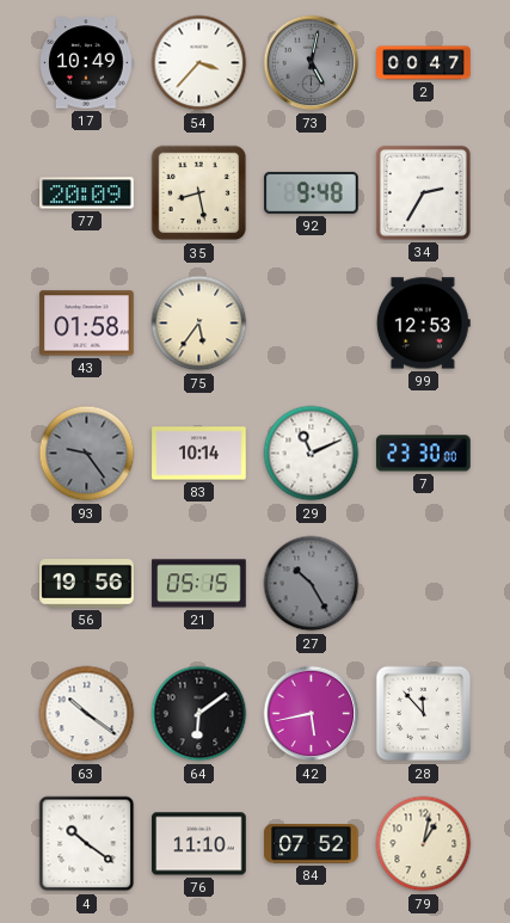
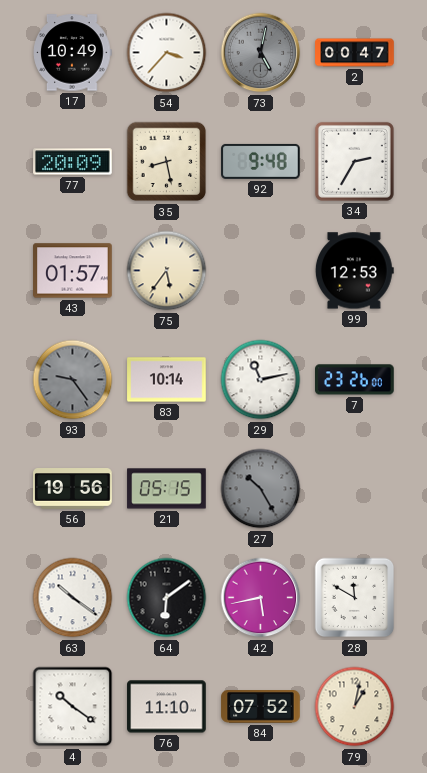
43: 01:58 -> 01:57 (73, 271)
29: 11:11 -> 11:13 (261, 380)
7: 23:30 -> 23:26 (355, 380)
28: 11:53 -> 11:50 (355, 598)
